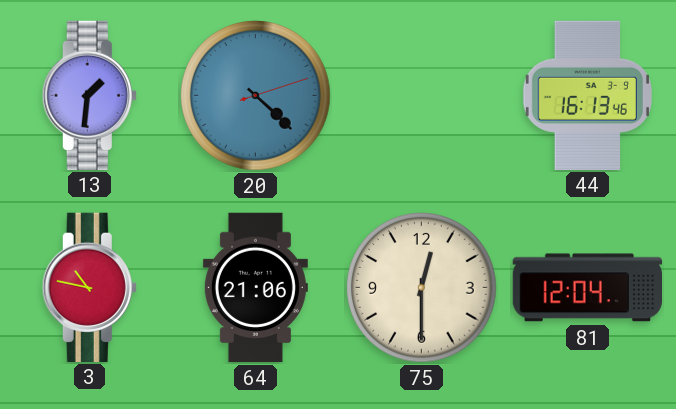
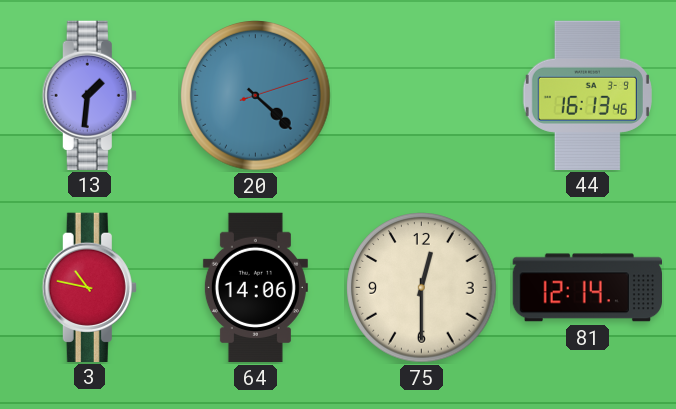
64: 21:06 -> 14:06 (255, 288)
81: 12:04 -> 12:14 (588, 288)
